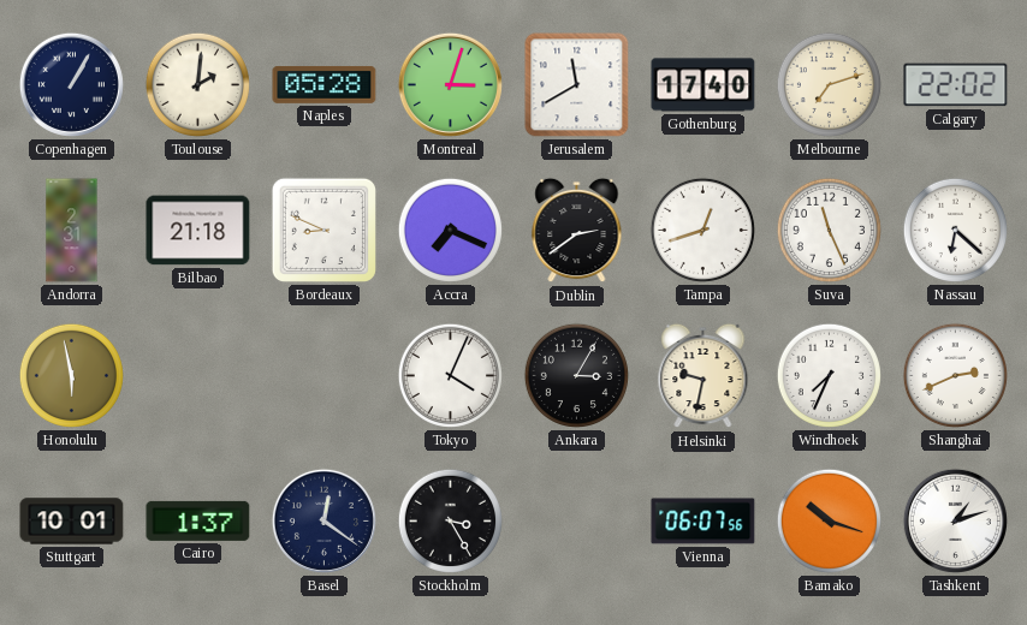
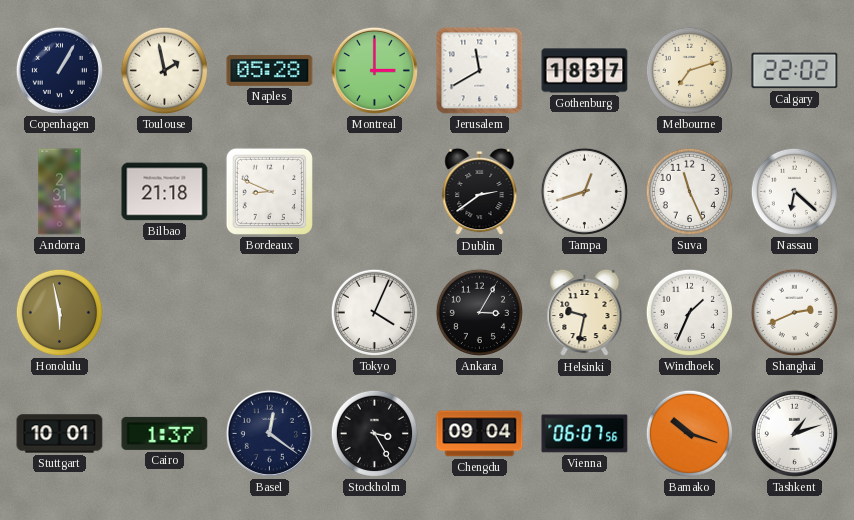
Toulouse: 2:01 -> 1:58 (164, 70)
Montreal: 3:03 -> 3:00 (374, 70)
Gothenburg: 17:40 -> 18:37 (585, 71)
Accra: 7:19 -> none (450, 230)
Windhoek: 7:34 -> 1:34 (689, 312)
Chengdu: none -> 09:04 (480, 434)
